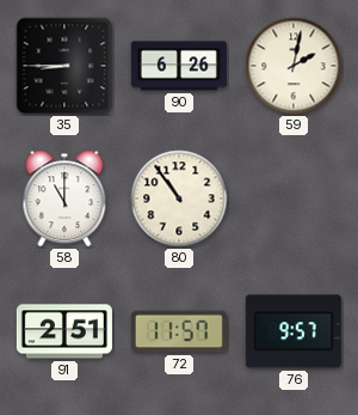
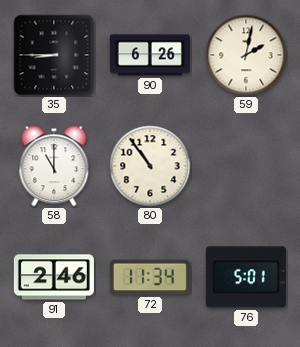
91: 2:51 -> 2:46 (54, 277)
72: 11:57 -> 11:34 (150, 277)
76: 9:57 -> 5:01 (246, 277)
